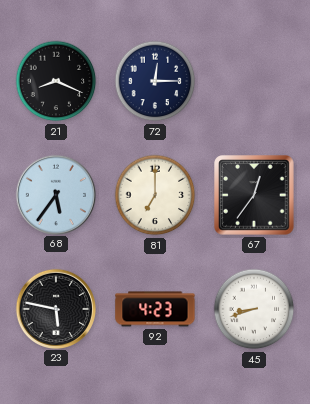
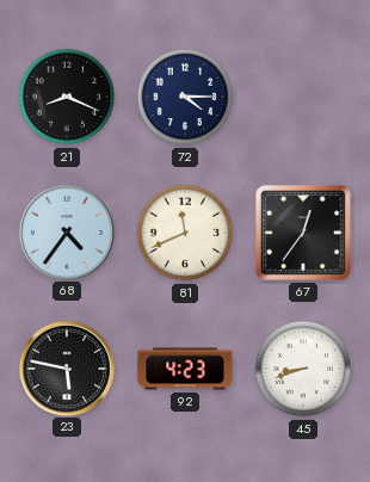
72: 12:15 -> 4:15 (185, 97)
68: 5:36 -> 4:36 (66, 231)
81: 7:00 -> 11:41 (185, 233)
